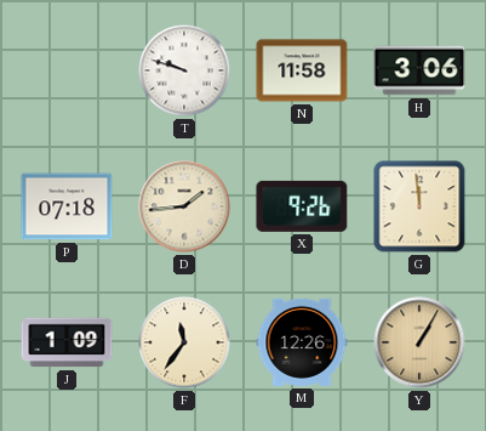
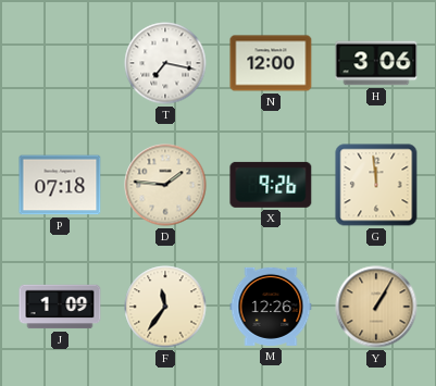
T: 9:48 -> 7:17 (165, 63)
N: 11:58 -> 12:00 (271, 63)
D: 1:44 -> 1:46 (165, 185)
